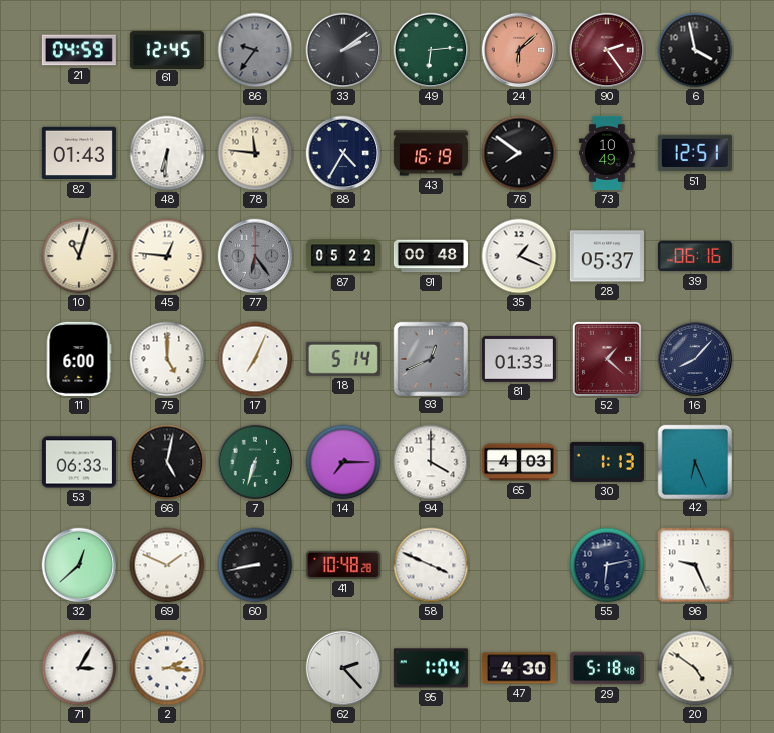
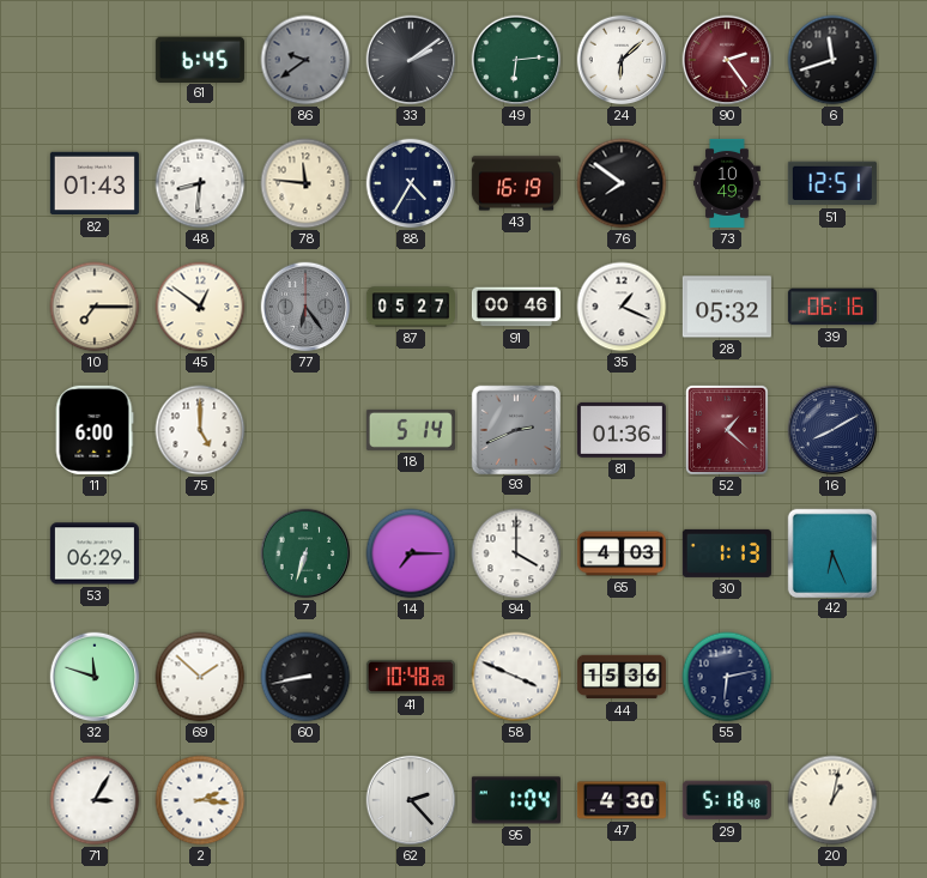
21: 04:59 -> none (79, 50)
61: 12:45 -> 6:45 (200, 59)
86: 9:36 -> 9:39 (305, 60)
24 dial: salmon -> white (622, 60)
6: 3:58 -> 11:42 (832, 60)
48: 6:31 -> 8:31 (200, 183)
10: 11:03 -> 7:15 (95, 307)
45: 12:46 -> 12:51 (200, 307)
87: 05:22 -> 05:27 (411, 307)
91: 00:48 -> 00:46 (516, 307)
28: 05:37 -> 05:32 (727, 307)
17: 7:04 -> none (255, 359)
93: 12:41 -> 2:41 (515, 429)
81: 01:33 -> 01:36 (622, 430)
16: 8:07 -> 8:10 (832, 430)
53: 06:33 -> 06:29 (95, 553)
66: 5:02 -> none (167, 462)
32: 12:38 -> 11:48 (95, 677)
69: 1:49 -> 1:52 (200, 677)
44: none -> 15:36 (622, 677)
96: 9:26 -> none (695, 565)
20: 4:51 -> 1:02 (832, 800)
